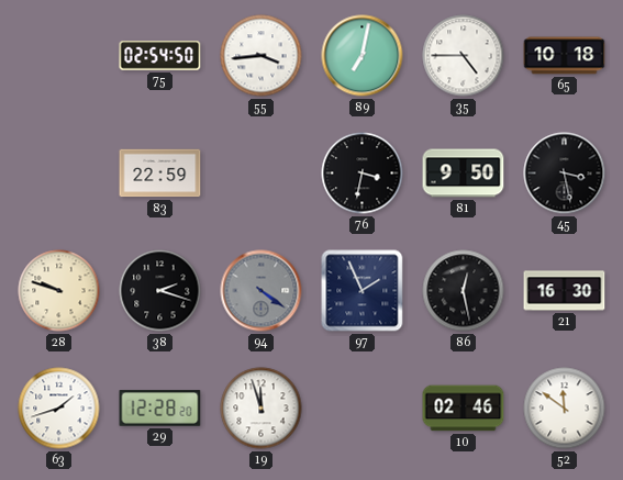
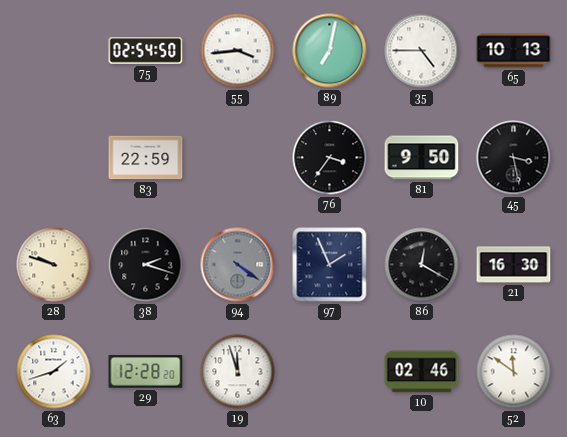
65: 10:18 -> 10:13 (514, 51)
76: 3:32 -> 3:36 (330, 158)
86: 12:28 -> 12:20 (422, 265)
